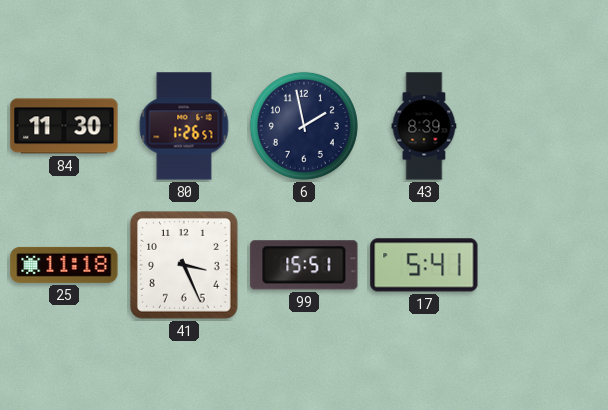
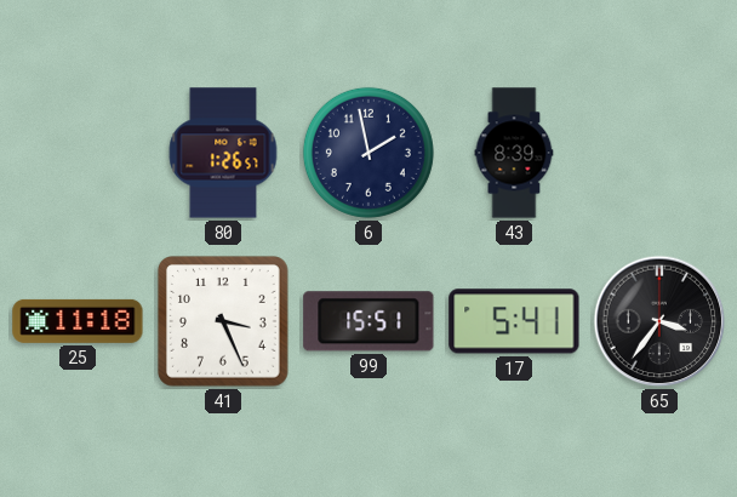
84: 11:30 -> none (64, 126)
65: none -> 3:36 (659, 321)
